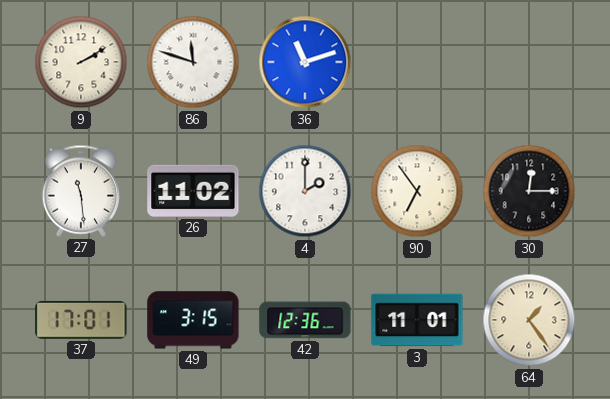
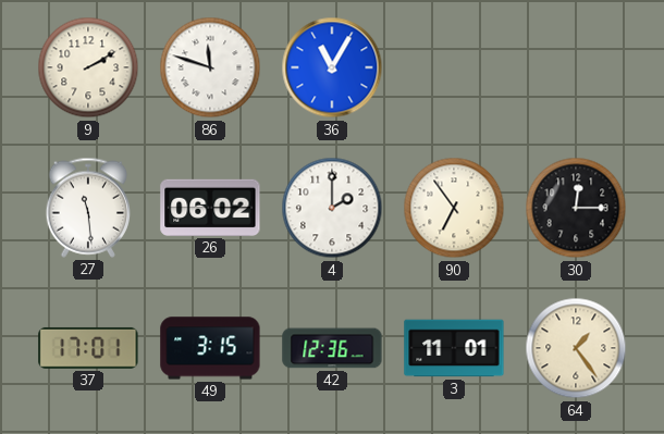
36: 11:12 -> 11:05 (332, 67)
26: 11:02 -> 06:02 (210, 208)
